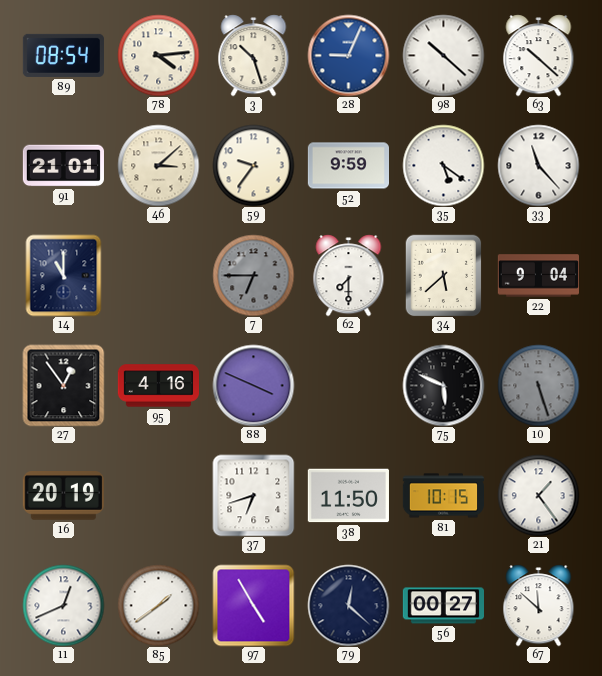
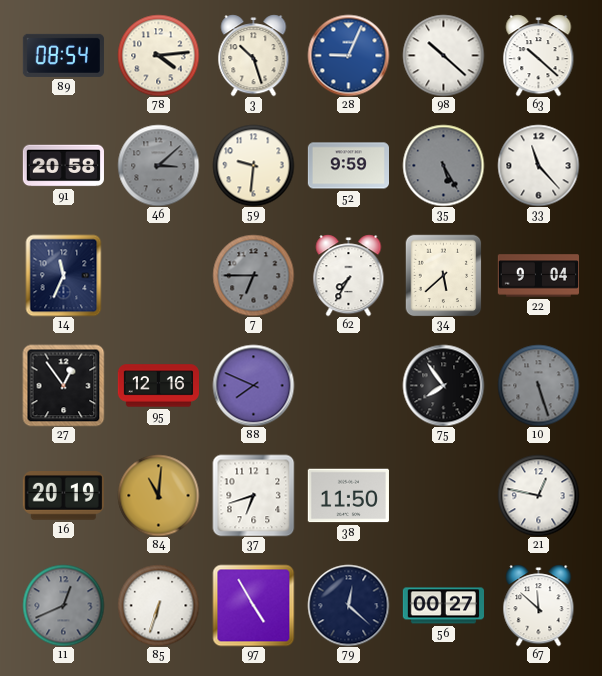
91: 21:01 -> 20:58 (63, 166)
46 dial: cream -> grey (158, 165)
59: 9:36 -> 9:31 (253, 165)
35: 5:21 -> 5:25 (443, 165)
35 dial: white -> grey (443, 165)
14: 11:00 -> 11:34 (64, 275)
62: 7:30 -> 7:35 (349, 275)
95: 4:16 -> 12:16 (158, 386)
88: 3:49 -> 7:49 (253, 385)
75: 5:49 -> 7:54 (443, 385)
84: none -> 11:01 (158, 495)
81: 10:15 -> none (443, 496)
21: 1:24 -> 12:47 (538, 495)
11 dial: white -> grey (63, 605)
85: 1:39 -> 6:33 (158, 605)
